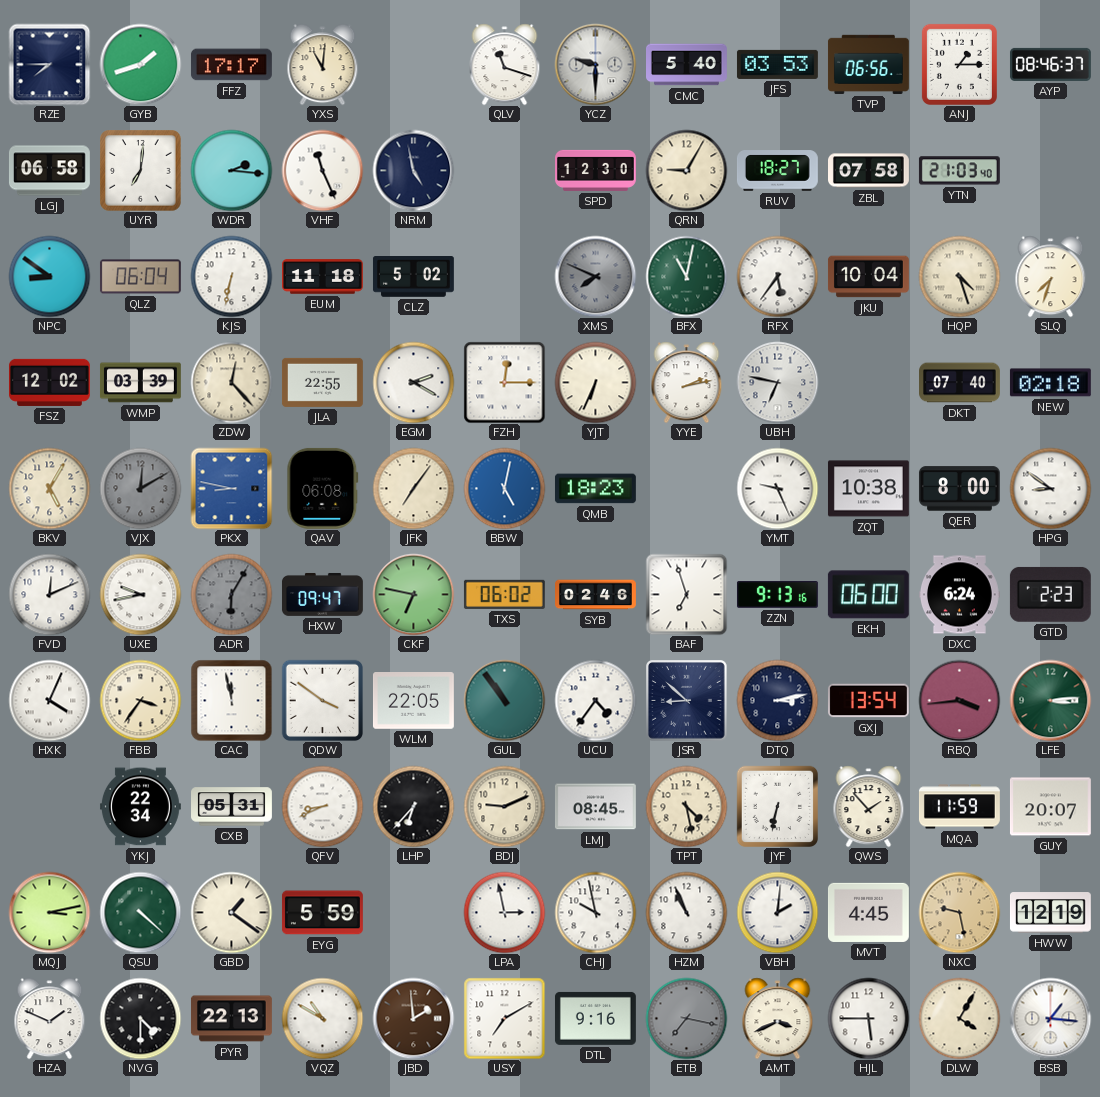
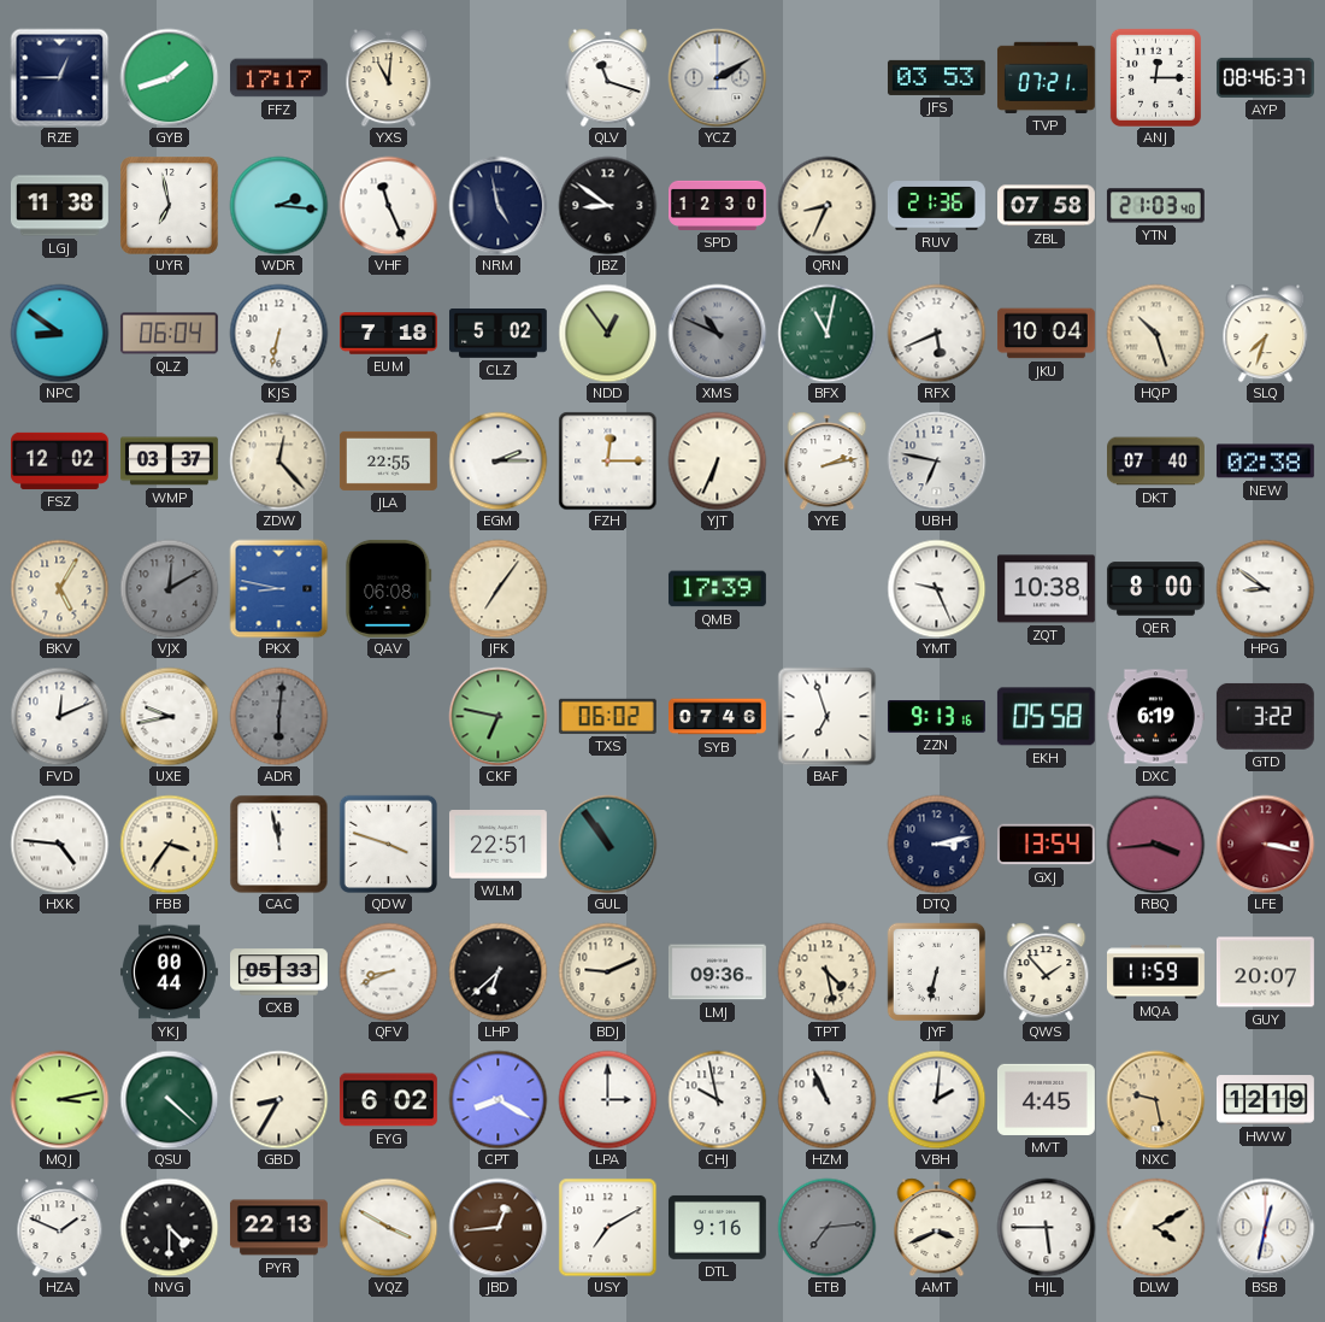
RZE: 7:45 -> 12:45 (59, 77)
YCZ: 9:30 -> 2:10 (717, 77)
CMC: 5:40 -> none (687, 65)
TVP: 06:56 -> 07:21 (1046, 77)
ANJ: 1:15 -> 12:15 (1155, 77)
LGJ: 06:58 -> 11:38 (59, 206)
UYR: 7:01 -> 6:58 (170, 206)
JBZ: none -> 8:51 (607, 205)
QRN: 9:05 -> 8:34 (826, 205)
RUV: 18:27 -> 21:36 (936, 206)
EUM: 11:18 -> 7:18 (389, 334)
NDD: none -> 12:54 (607, 333)
XMS: 7:49 -> 10:49 (717, 333)
RFX: 5:36 -> 5:41 (936, 333)
HQP: 4:27 -> 10:27 (1155, 333)
WMP: 03:39 -> 03:37 (169, 462)
EGM: 2:20 -> 2:15 (497, 460)
NEW: 02:18 -> 02:38 (1265, 462)
BBW: 5:02 -> none (504, 488)
QMB: 18:23 -> 17:39 (717, 589)
ADR: 6:05 -> 6:01 (278, 716)
HXW: 09:47 -> none (323, 594)
SYB: 02:46 -> 07:46 (718, 717)
EKH: 06:00 -> 05:58 (1046, 717)
DXC: 6:24 -> 6:19 (1155, 717)
GTD: 2:23 -> 3:22 (1265, 716)
HXK: 4:04 -> 4:46 (59, 844)
QDW: 3:51 -> 3:48 (388, 844)
WLM: 22:05 -> 22:51 (497, 845)
UCU: 4:36 -> none (595, 700)
JSR: 8:52 -> none (687, 701)
LFE: 3:14 -> 3:17 (1265, 844)
LFE dial: green -> burgundy (1265, 844)
YKJ: 22:34 -> 00:44 (169, 973)
CXB: 05:31 -> 05:33 (279, 973)
LHP: 6:37 -> 6:38 (497, 971)
LMJ: 08:45 -> 09:36 (717, 973)
GBD: 1:21 -> 8:35 (278, 1099)
EYG: 5:59 -> 6:02 (388, 1100)
CPT: none -> 8:20 (497, 1099)
LPA: 2:58 -> 3:00 (607, 1099)
VQZ: 10:50 -> 3:50 (388, 1227)
JBD: 1:59 -> 12:44 (497, 1227)
ETB: 7:17 -> 7:14 (826, 1227)
DLW: 4:05 -> 4:10 (1155, 1227)
BSB: 1:16 -> 12:32 (1265, 1227)
